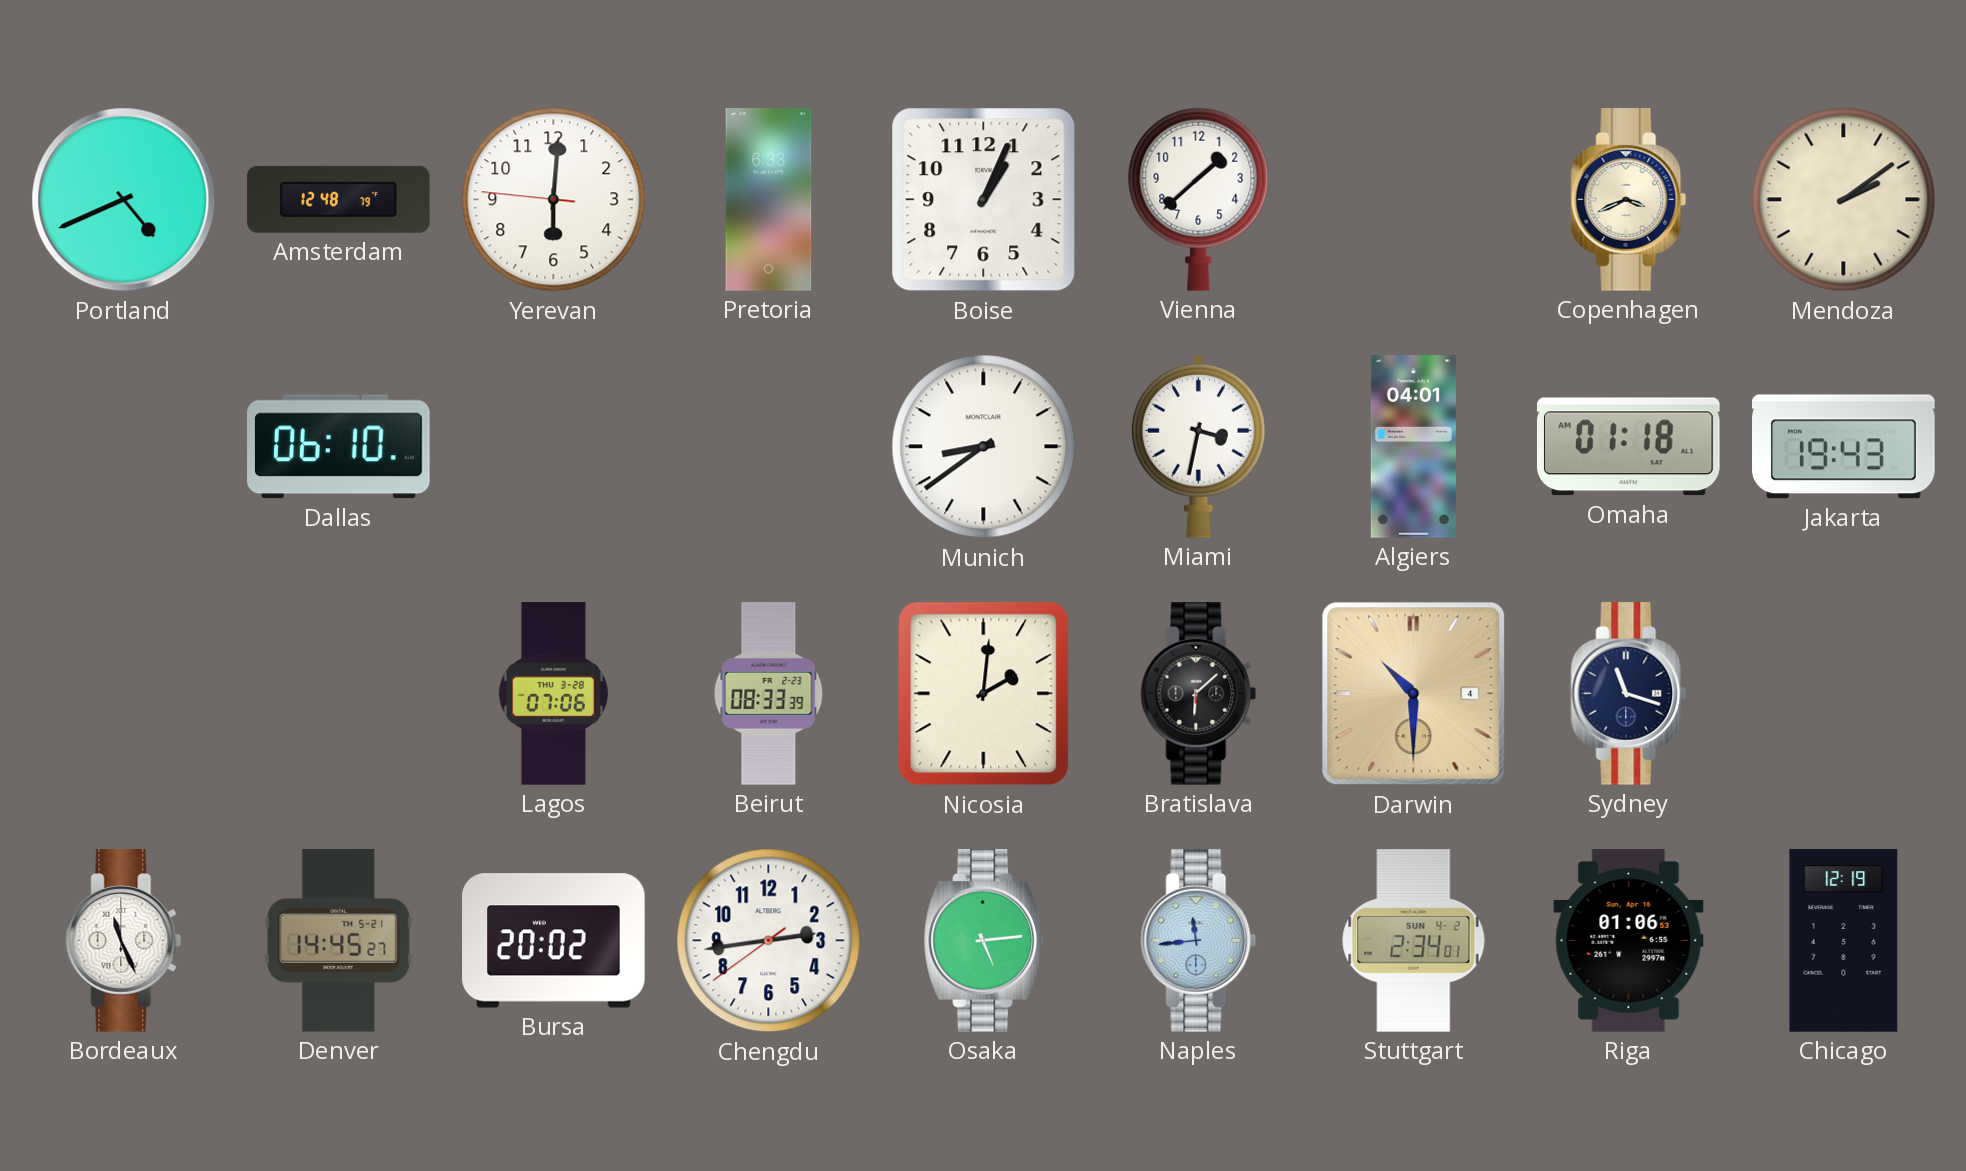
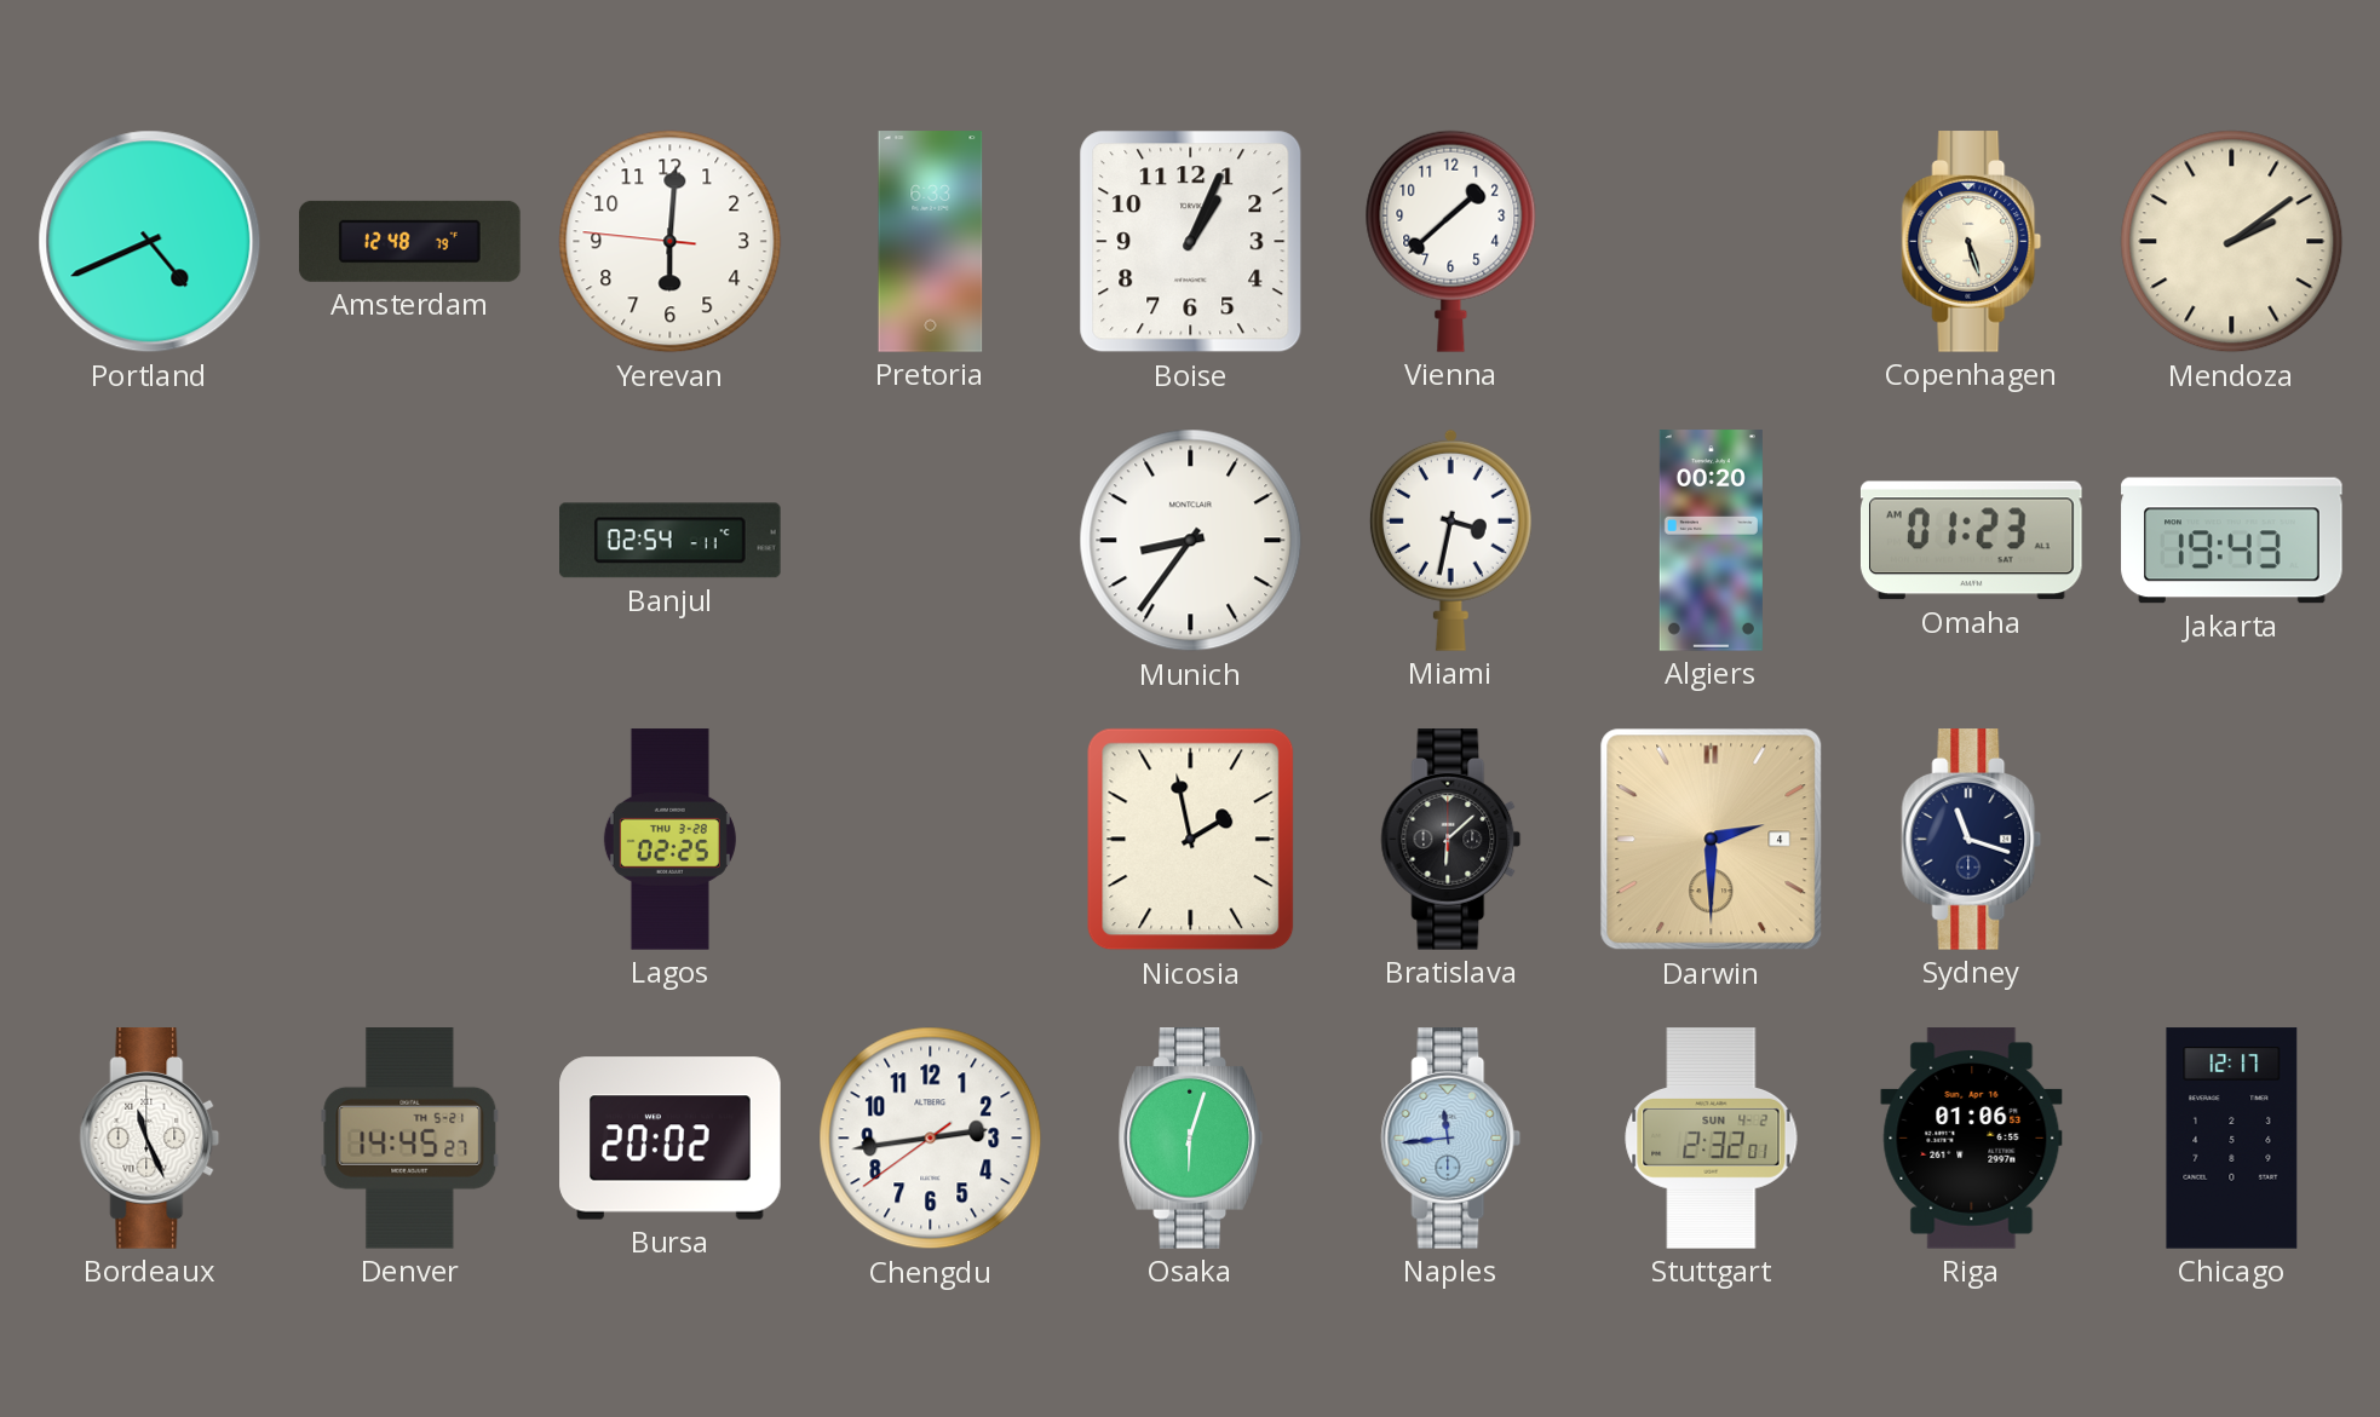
Copenhagen: 3:41 -> 5:27 (1972, 242)
Dallas: 06:10 -> none (339, 447)
Banjul: none -> 02:54 (671, 541)
Munich: 8:39 -> 8:36 (1191, 541)
Algiers: 04:01 -> 00:20 (1711, 541)
Omaha: 01:18 -> 01:23 (1972, 541)
Lagos: 07:06 -> 02:25 (669, 840)
Beirut: 08:33 -> none (769, 694)
Nicosia: 2:01 -> 1:58 (1191, 840)
Darwin: 10:30 -> 2:30 (1712, 840)
Osaka: 5:14 -> 6:03 (1190, 1139)
Stuttgart: 2:34 -> 2:32 (1712, 1139)
Chicago: 12:19 -> 12:17 (2232, 1139)
